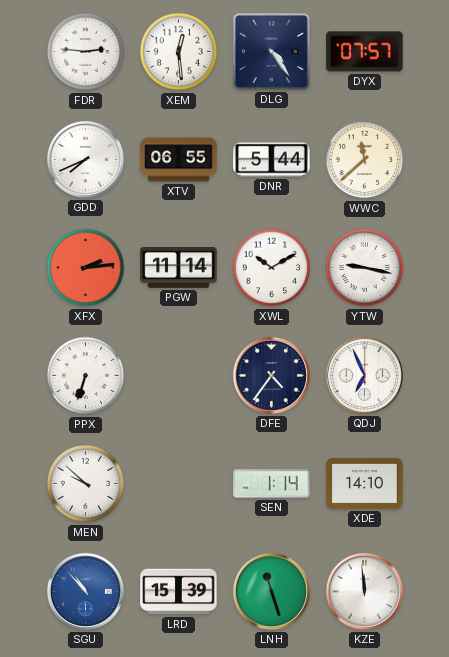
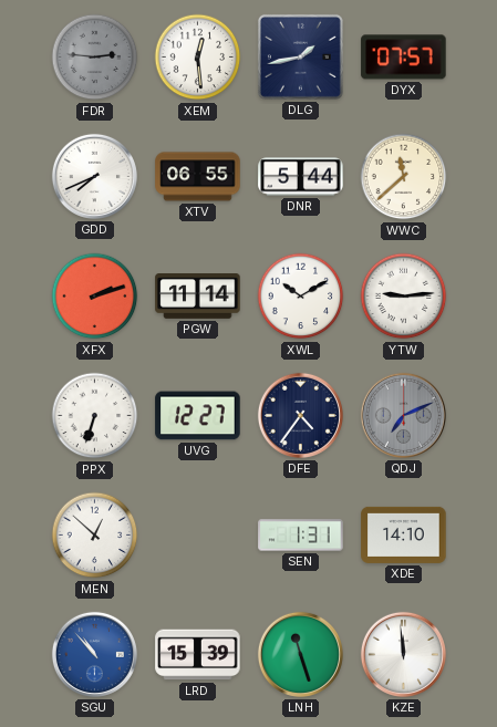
FDR dial: white -> grey (95, 58)
DLG: 4:24 -> 1:43 (300, 56)
XFX: 2:14 -> 2:12 (95, 297)
YTW: 9:17 -> 9:14 (404, 297)
UVG: none -> 12:27 (198, 416)
QDJ: 6:56 -> 7:11 (403, 415)
QDJ dial: white -> grey (403, 415)
MEN: 9:52 -> 12:52 (95, 536)
SEN: 1:14 -> 1:31 (301, 536)
